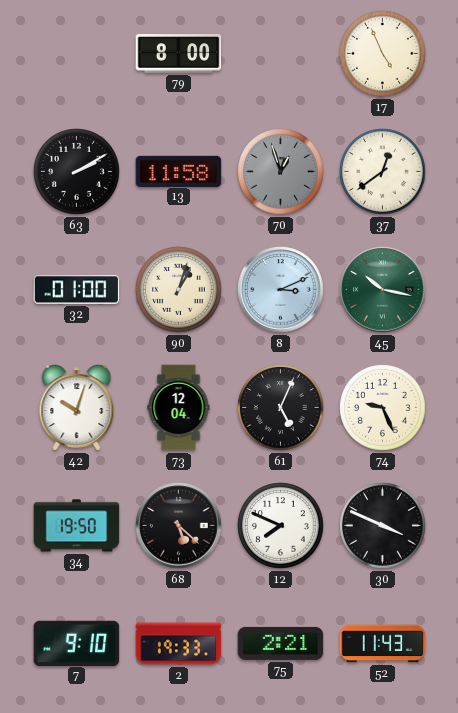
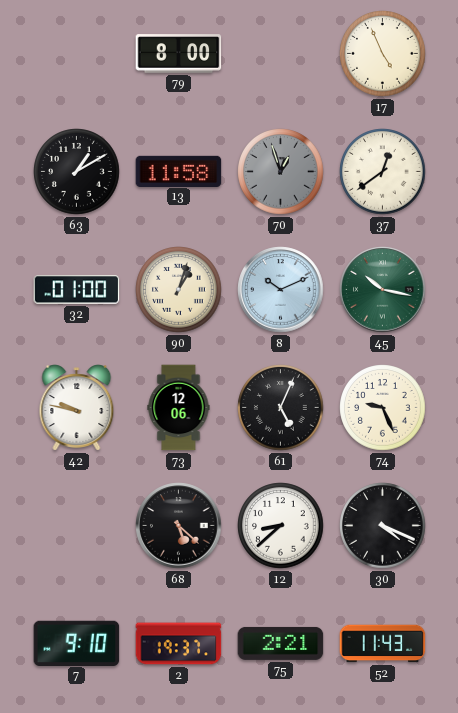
63: 2:10 -> 1:10 (77, 172)
8: 3:11 -> 10:11 (281, 290)
42: 10:03 -> 9:47 (77, 408)
73: 12:04 -> 12:06 (179, 408)
34: 19:50 -> none (77, 526)
12: 7:49 -> 8:38 (281, 526)
30: 3:49 -> 4:19 (383, 526)
2: 19:33 -> 19:37 (179, 644)
